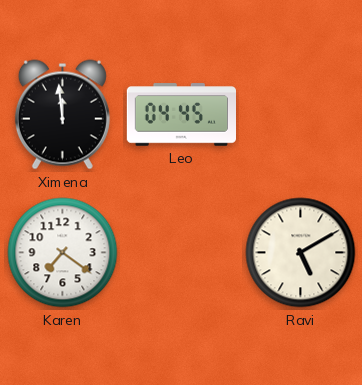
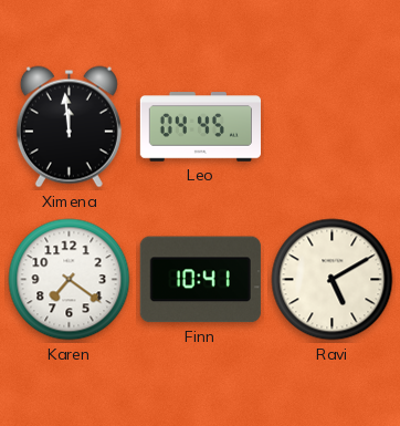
Finn: none -> 10:41 (200, 280)
